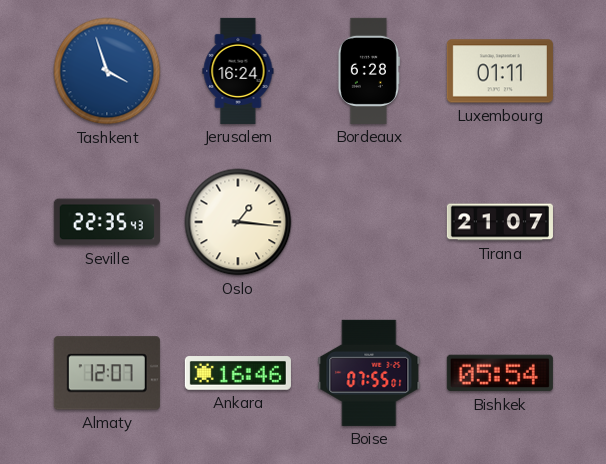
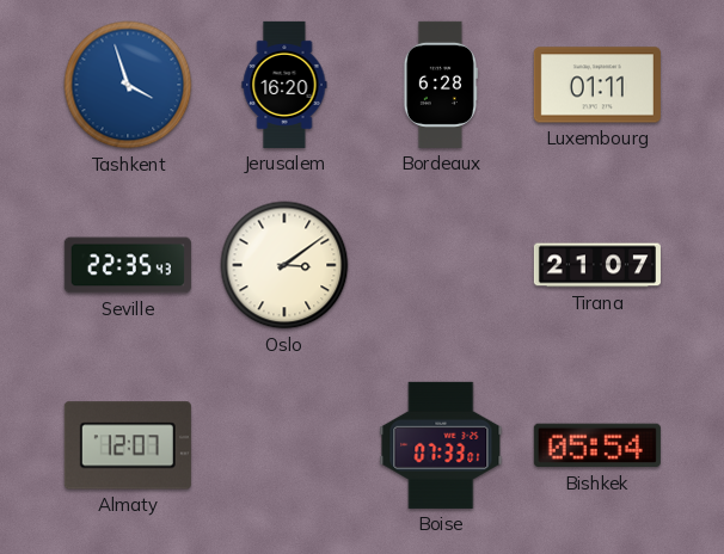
Jerusalem: 16:24 -> 16:20 (284, 85)
Oslo: 1:16 -> 3:09 (284, 265)
Ankara: 16:46 -> none (238, 373)
Boise: 07:55 -> 07:33 (441, 445)
